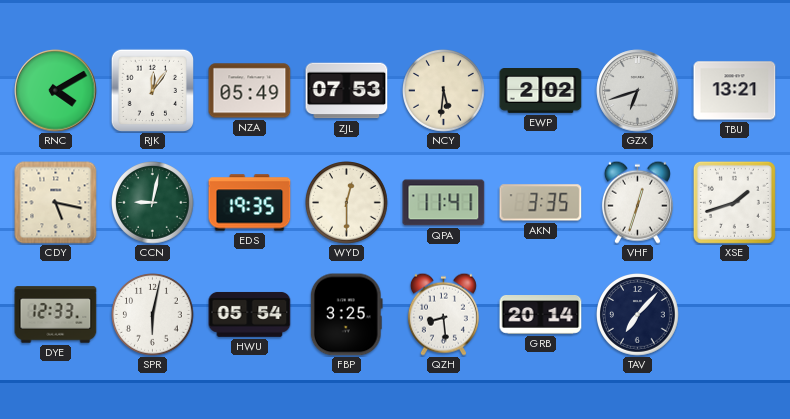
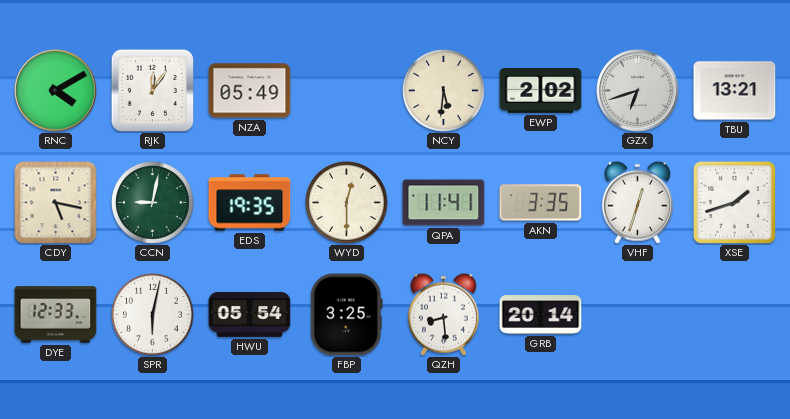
ZJL: 07:53 -> none (347, 91)
TAV: 7:07 -> none (638, 315)
